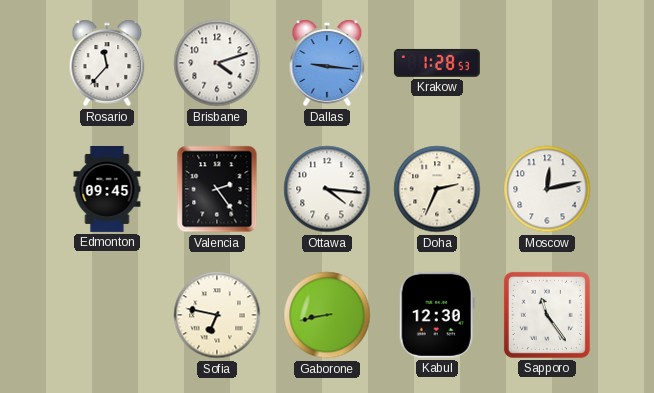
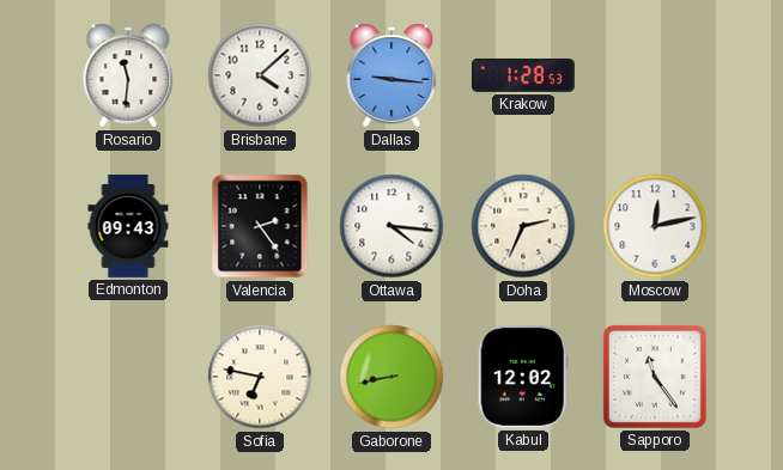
Rosario: 11:37 -> 11:31 (128, 75)
Brisbane: 4:12 -> 4:08 (260, 75)
Edmonton: 09:45 -> 09:43 (128, 226)
Kabul: 12:30 -> 12:02 (523, 377)
